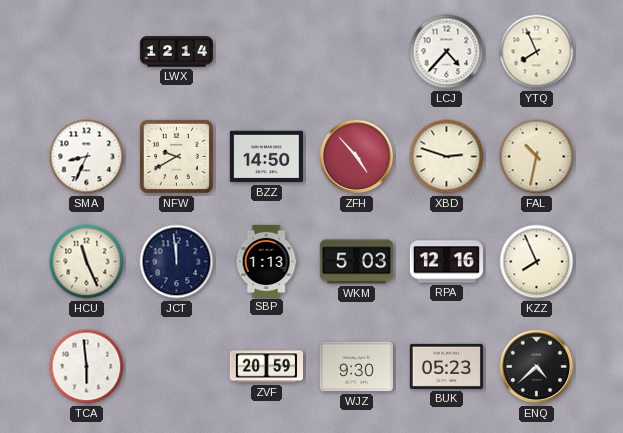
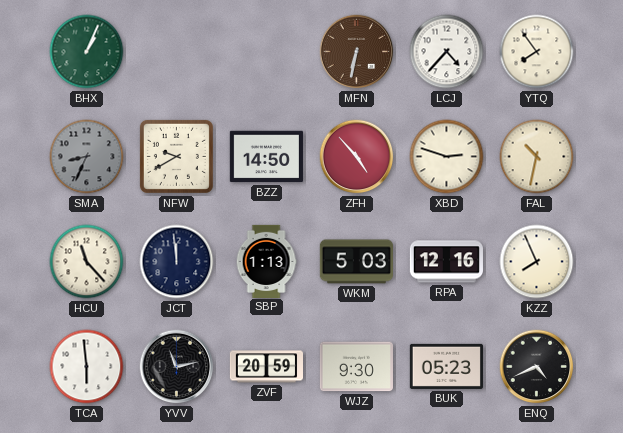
BHX: none -> 1:04 (87, 52)
LWX: 12:14 -> none (176, 52)
MFN: none -> 6:32 (357, 52)
YTQ: 7:56 -> 7:54 (537, 52)
SMA dial: white -> grey (87, 157)
HCU: 11:26 -> 11:23 (87, 262)
YVV: none -> 11:13 (177, 367)
ENQ: 4:38 -> 4:41 (537, 367)
